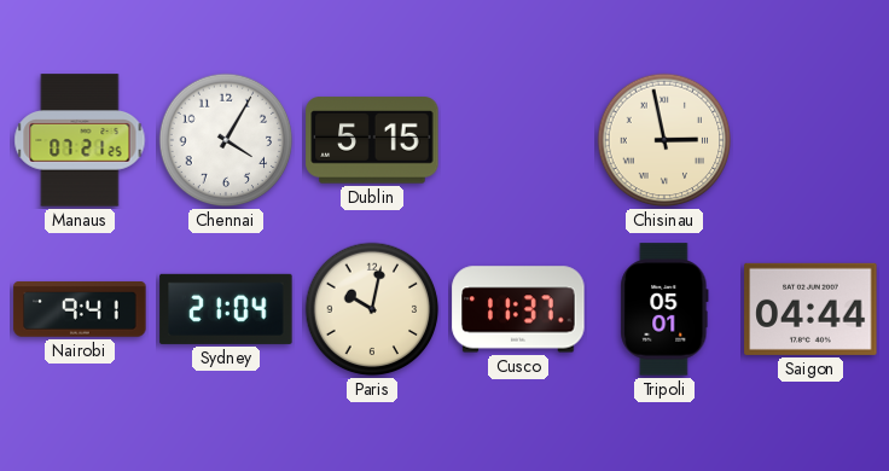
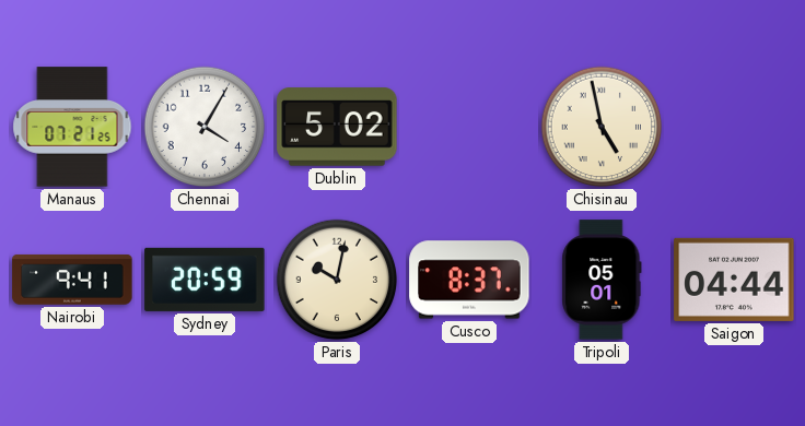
Dublin: 5:15 -> 5:02 (337, 127)
Chisinau: 2:58 -> 4:58 (602, 127)
Sydney: 21:04 -> 20:59 (205, 280)
Cusco: 11:37 -> 8:37 (469, 280)
